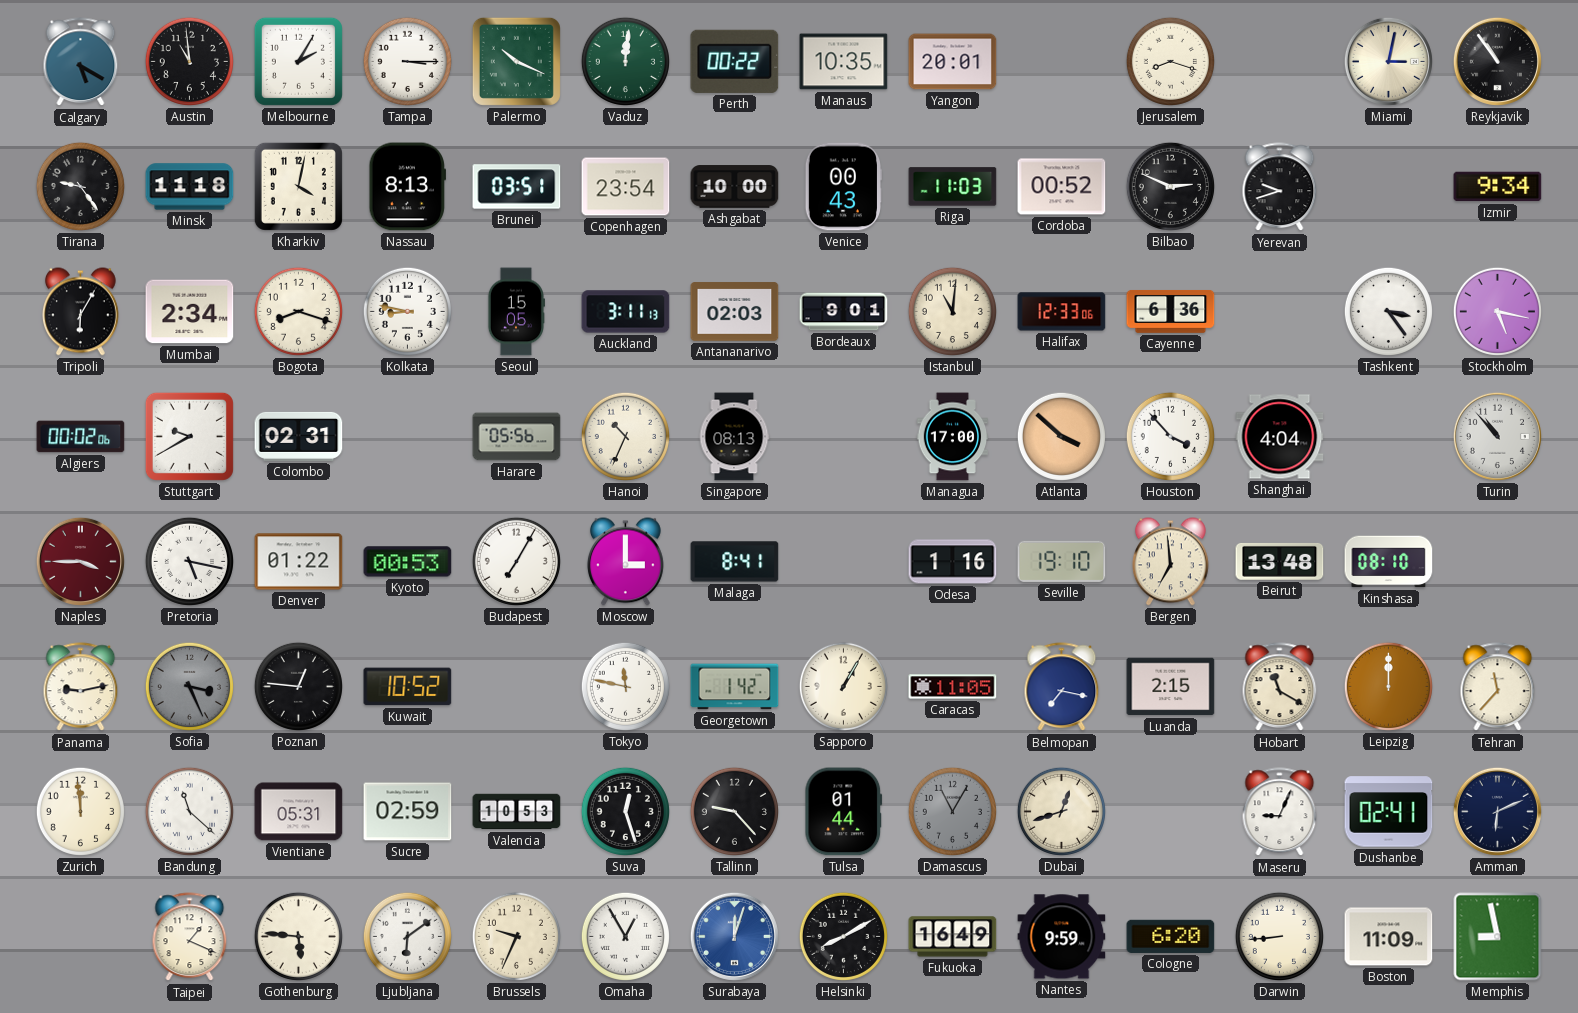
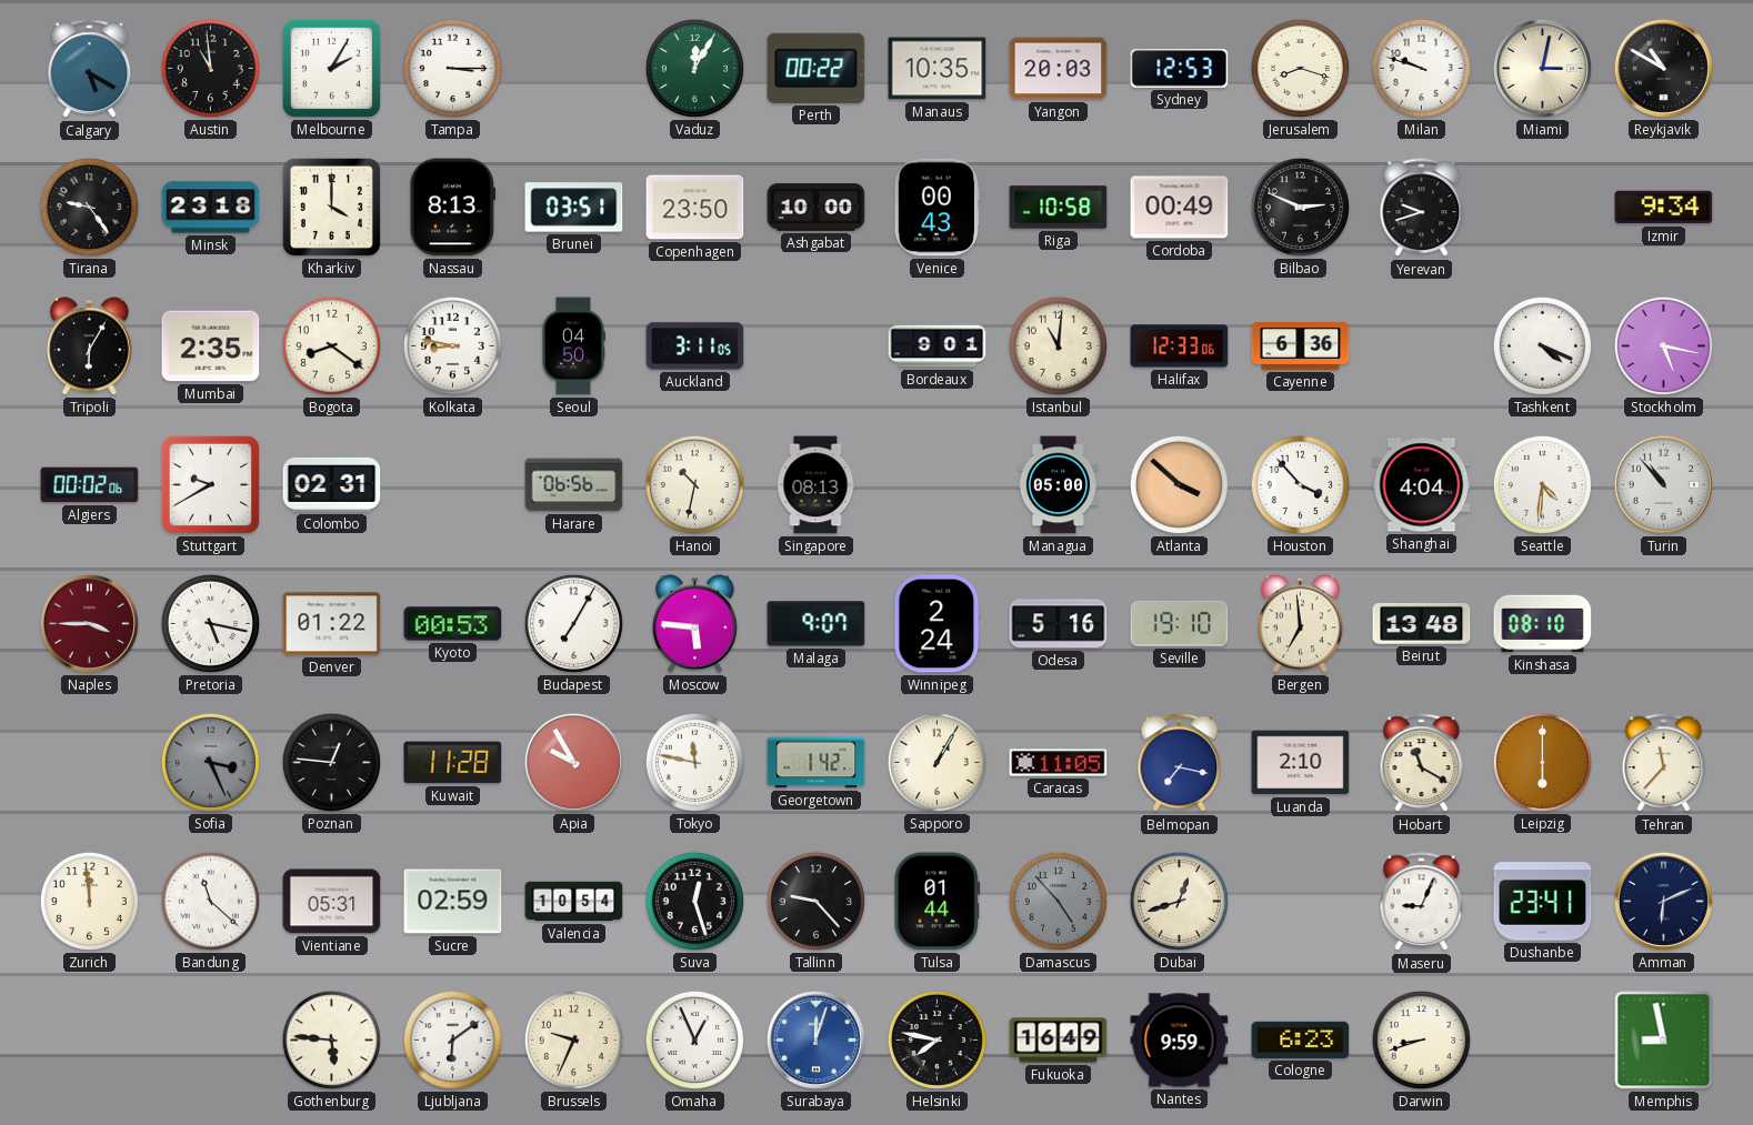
Palermo: 10:19 -> none (516, 61)
Vaduz: 12:01 -> 12:05 (694, 68)
Yangon: 20:01 -> 20:03 (1059, 69)
Sydney: none -> 12:53 (1180, 68)
Milan: none -> 9:48 (1421, 68)
Reykjavik: 10:54 -> 10:50 (1663, 68)
Minsk: 11:18 -> 23:18 (211, 208)
Kharkiv: 4:02 -> 4:00 (331, 207)
Copenhagen: 23:54 -> 23:50 (695, 208)
Riga: 11:03 -> 10:58 (1059, 208)
Cordoba: 00:52 -> 00:49 (1180, 208)
Mumbai: 2:34 -> 2:35 (211, 346)
Bogota: 8:18 -> 8:21 (331, 345)
Seoul: 15:05 -> 04:50 (572, 346)
Auckland: 3:11:13 -> 3:11:05 (695, 346)
Antananarivo: 02:03 -> none (735, 312)
Tashkent: 3:24 -> 4:19 (1542, 345)
Harare: 05:56 -> 06:56 (574, 485)
Hanoi: 10:34 -> 10:32 (694, 484)
Managua: 17:00 -> 05:00 (1059, 485)
Seattle: none -> 4:31 (1542, 484)
Moscow: 3:00 -> 5:46 (694, 624)
Malaga: 8:41 -> 9:07 (817, 624)
Winnipeg: none -> 2:24 (938, 624)
Odesa: 1:16 -> 5:16 (1059, 624)
Panama: 9:13 -> none (81, 687)
Kuwait: 10:52 -> 11:28 (453, 763)
Apia: none -> 9:55 (573, 762)
Luanda: 2:15 -> 2:10 (1301, 763)
Leipzig: 12:00 -> 6:00 (1542, 762)
Valencia: 10:53 -> 10:54 (574, 902)
Damascus: 11:05 -> 4:53 (1058, 901)
Dushanbe: 02:41 -> 23:41 (1543, 902)
Taipei: 1:19 -> none (190, 937)
Omaha: 12:55 -> 12:56 (694, 1039)
Helsinki: 8:10 -> 7:47 (936, 1039)
Cologne: 6:20 -> 6:23 (1301, 1039)
Darwin: 8:44 -> 8:42 (1421, 1039)
Boston: 11:09 -> none (1389, 937)
